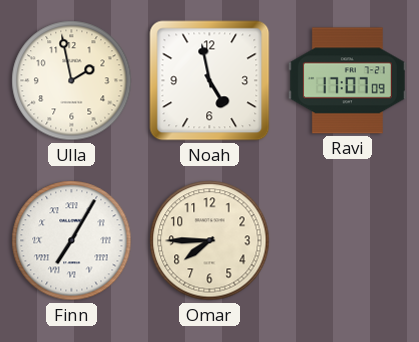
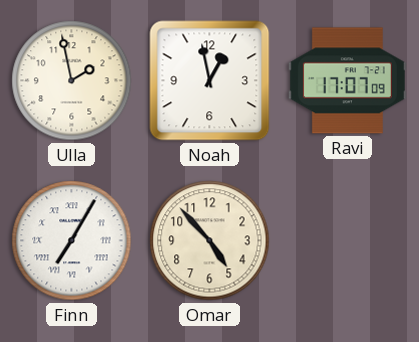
Noah: 4:58 -> 12:58 (210, 81)
Omar: 7:45 -> 4:53 (210, 241)
